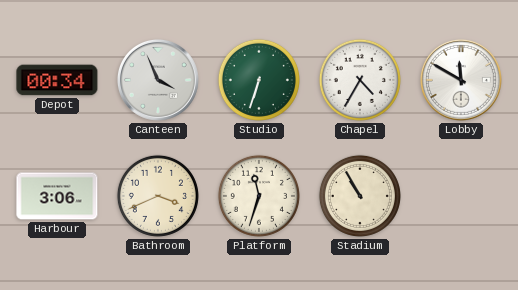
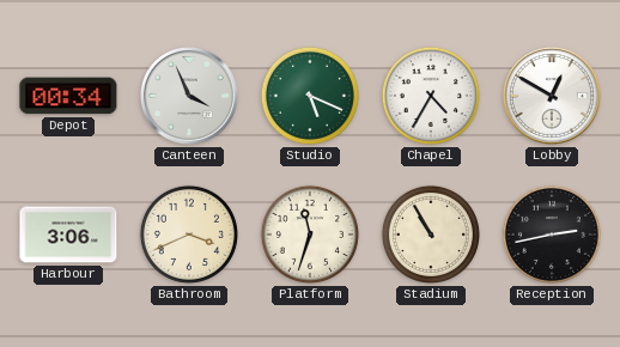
Studio: 6:33 -> 5:19 (310, 96)
Lobby: 11:50 -> 12:50 (552, 96)
Reception: none -> 2:43 (552, 235)
